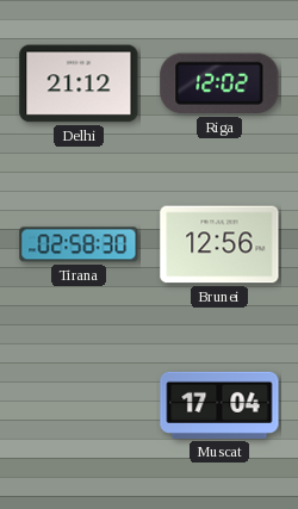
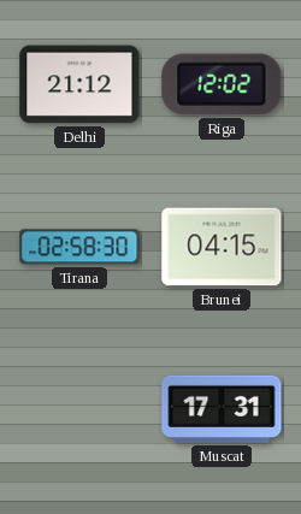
Brunei: 12:56 -> 04:15 (222, 247)
Muscat: 17:04 -> 17:31 (222, 409)
